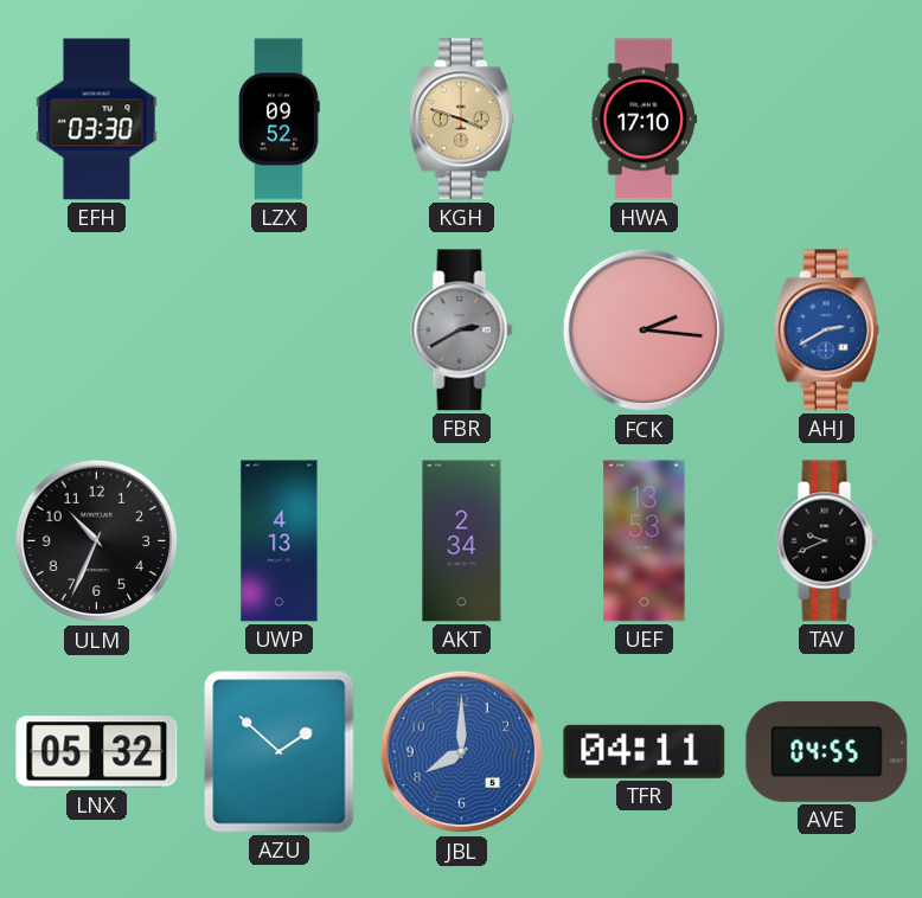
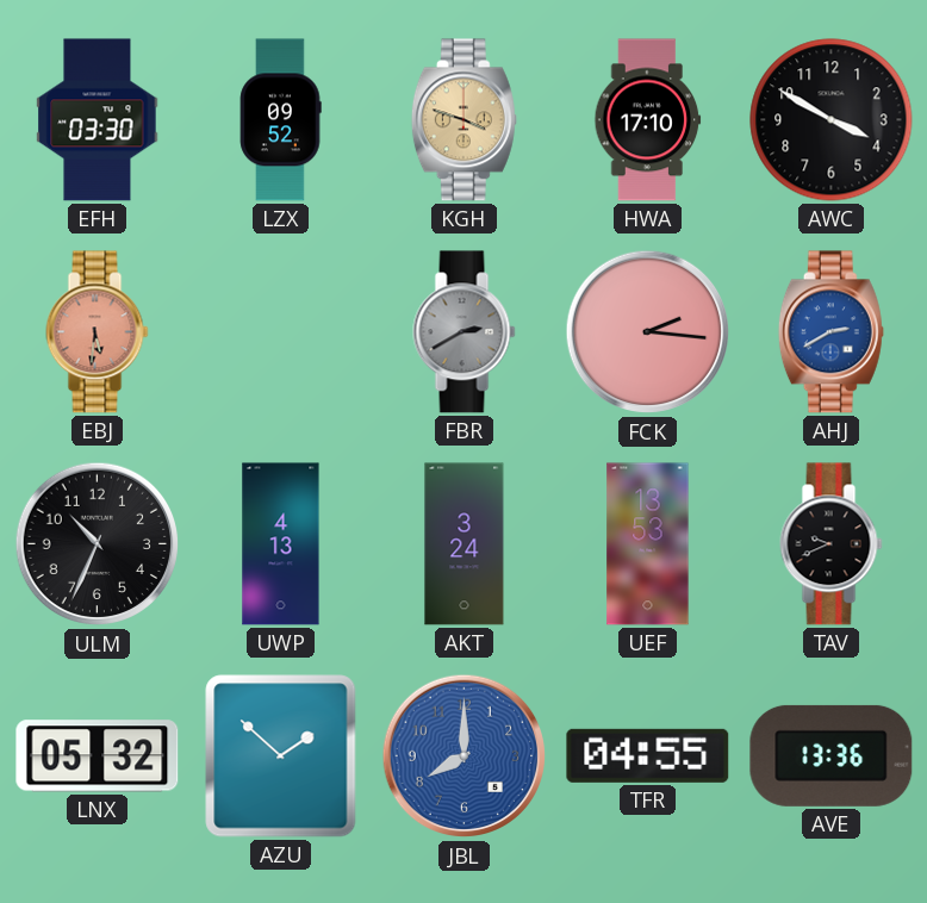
AWC: none -> 3:50 (832, 120)
EBJ: none -> 5:31 (98, 332)
AKT: 2:34 -> 3:24 (465, 544)
TFR: 04:11 -> 04:55 (648, 755)
AVE: 04:55 -> 13:36 (832, 755)
